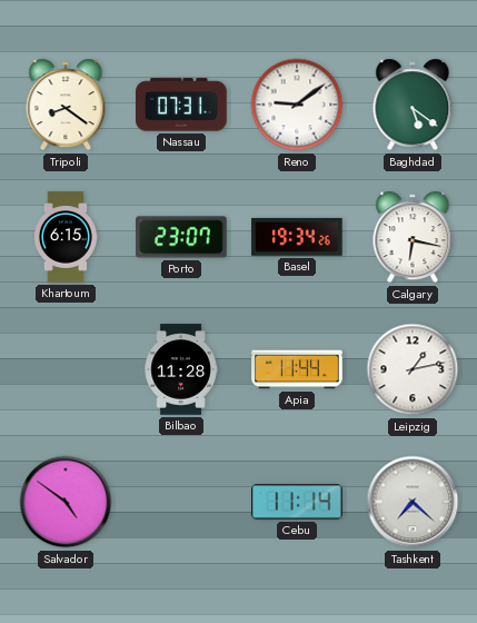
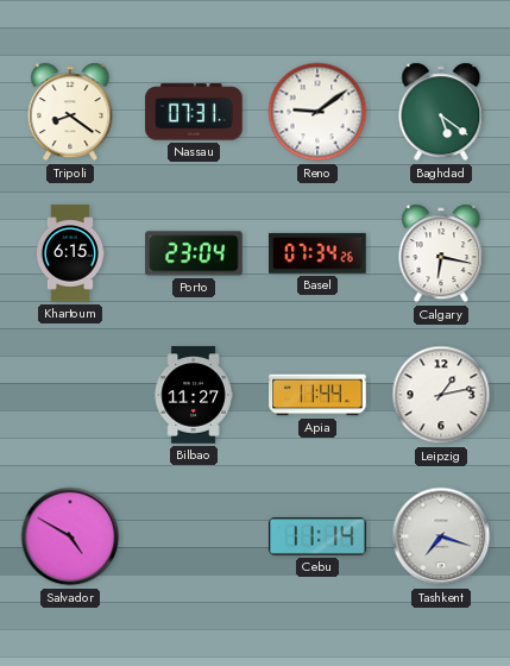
Porto: 23:07 -> 23:04 (194, 253)
Basel: 19:34 -> 07:34 (317, 253)
Bilbao: 11:28 -> 11:27 (194, 395)
Salvador: 4:51 -> 4:50 (70, 536)
Tashkent: 7:22 -> 7:18 (441, 536)
